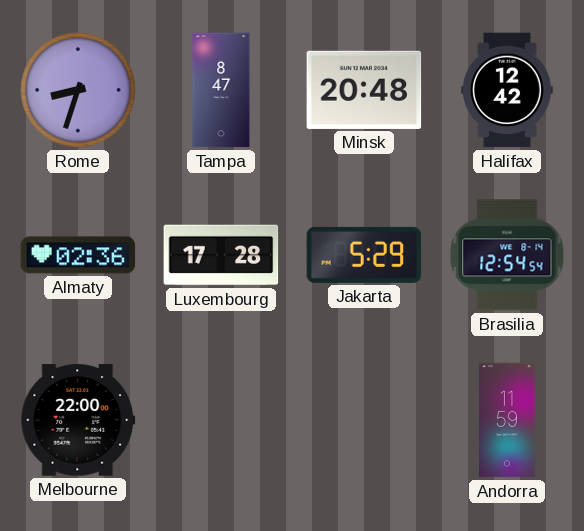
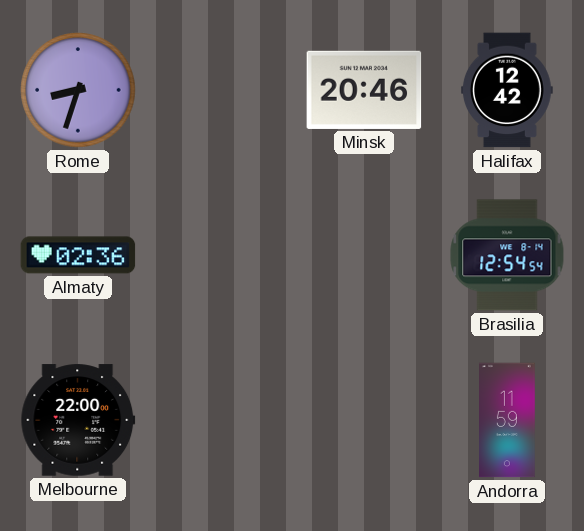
Tampa: 8:47 -> none (221, 90)
Minsk: 20:48 -> 20:46 (364, 90)
Luxembourg: 17:28 -> none (221, 255)
Jakarta: 5:29 -> none (364, 255)
